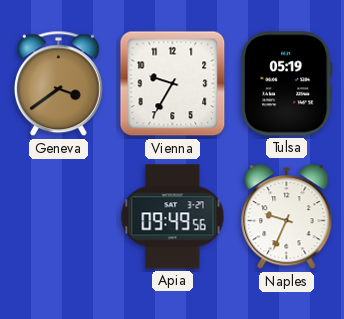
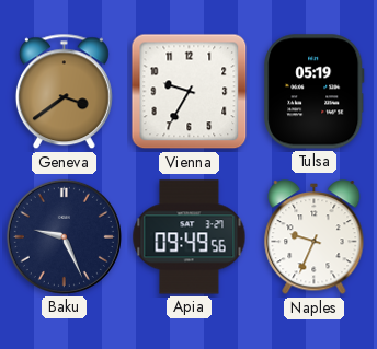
Baku: none -> 9:26 (64, 236)
